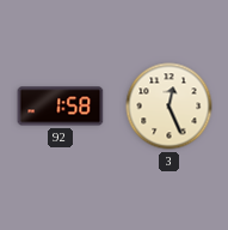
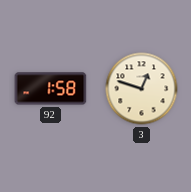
3: 12:26 -> 12:48 (142, 89)
